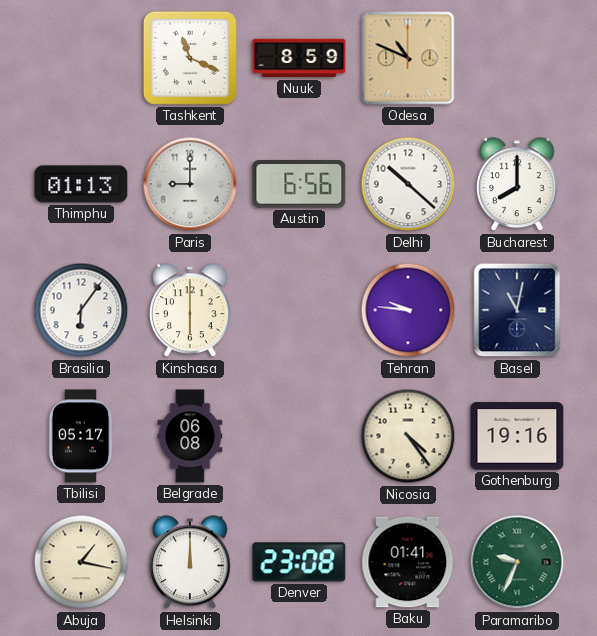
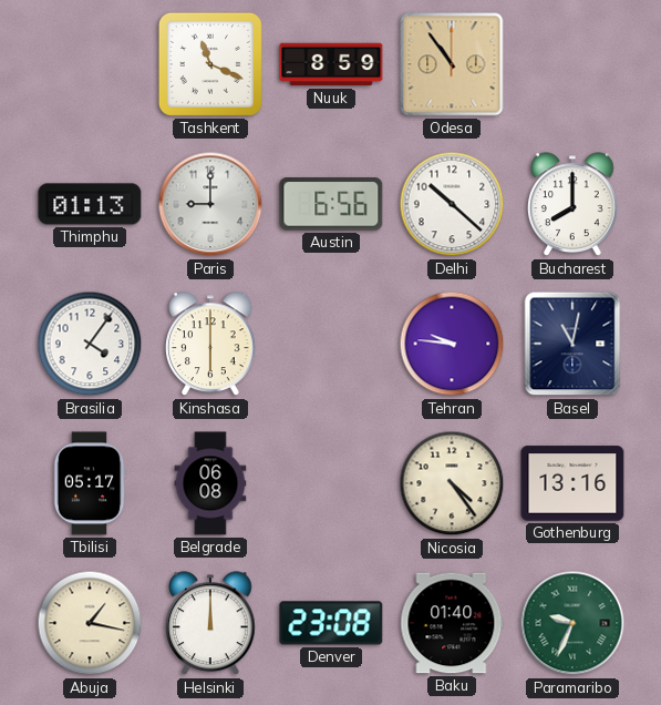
Odesa: 10:49 -> 10:54 (452, 64)
Brasilia: 6:06 -> 4:06 (90, 344)
Gothenburg: 19:16 -> 13:16 (572, 483)
Baku: 01:41 -> 01:40 (452, 623)
